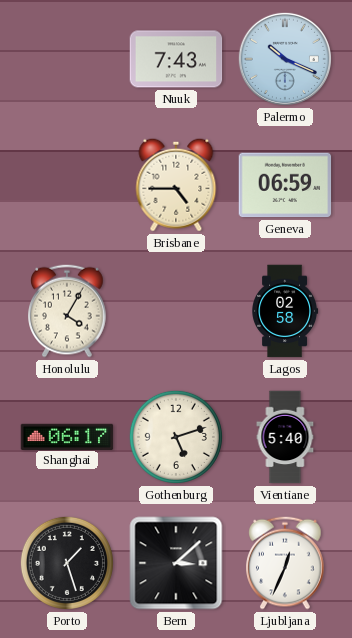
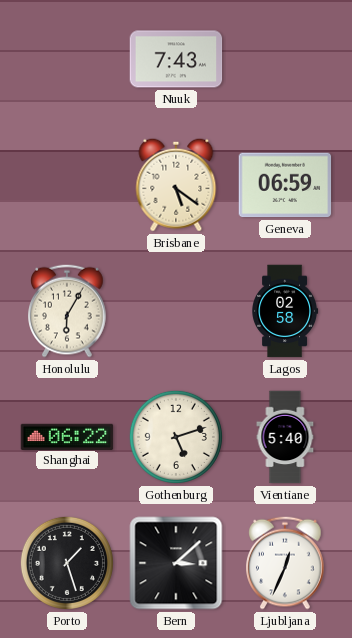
Palermo: 10:19 -> none (285, 59)
Brisbane: 4:45 -> 5:21 (176, 185)
Honolulu: 4:05 -> 6:05 (67, 311)
Shanghai: 06:17 -> 06:22 (67, 436)
